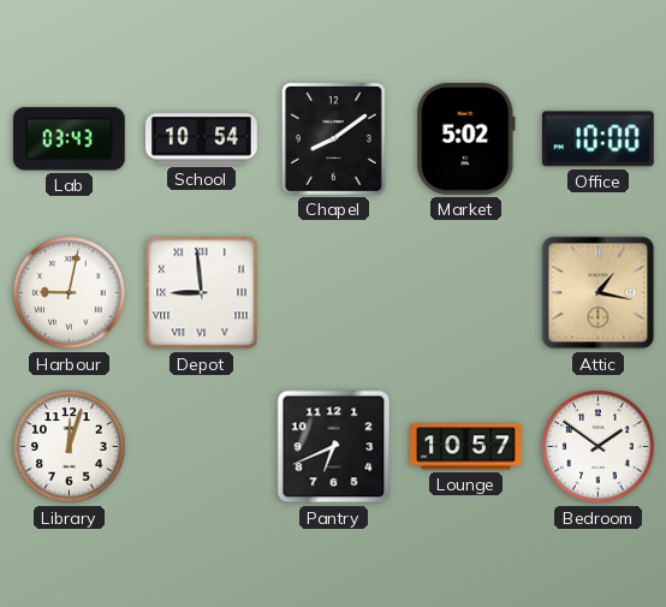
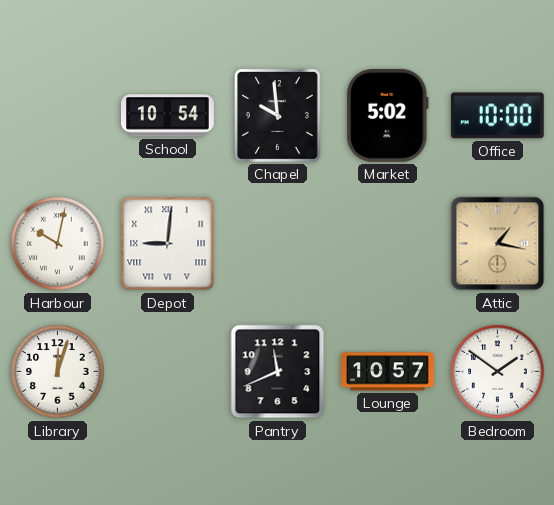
Lab: 03:43 -> none (69, 139)
Chapel: 8:09 -> 9:59 (277, 115)
Harbour: 9:02 -> 10:02 (58, 244)
Depot: 8:59 -> 9:01 (168, 244)
Pantry: 6:41 -> 11:41 (278, 372)
